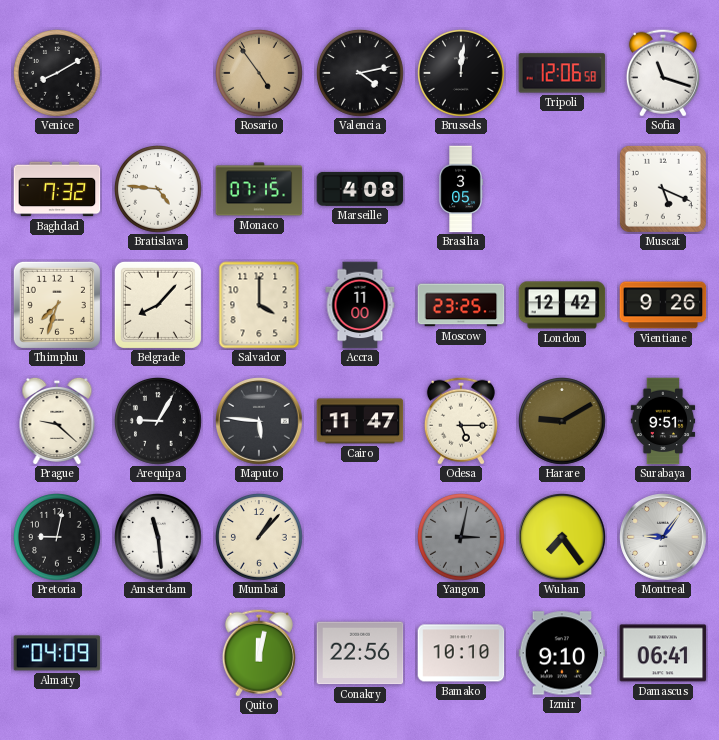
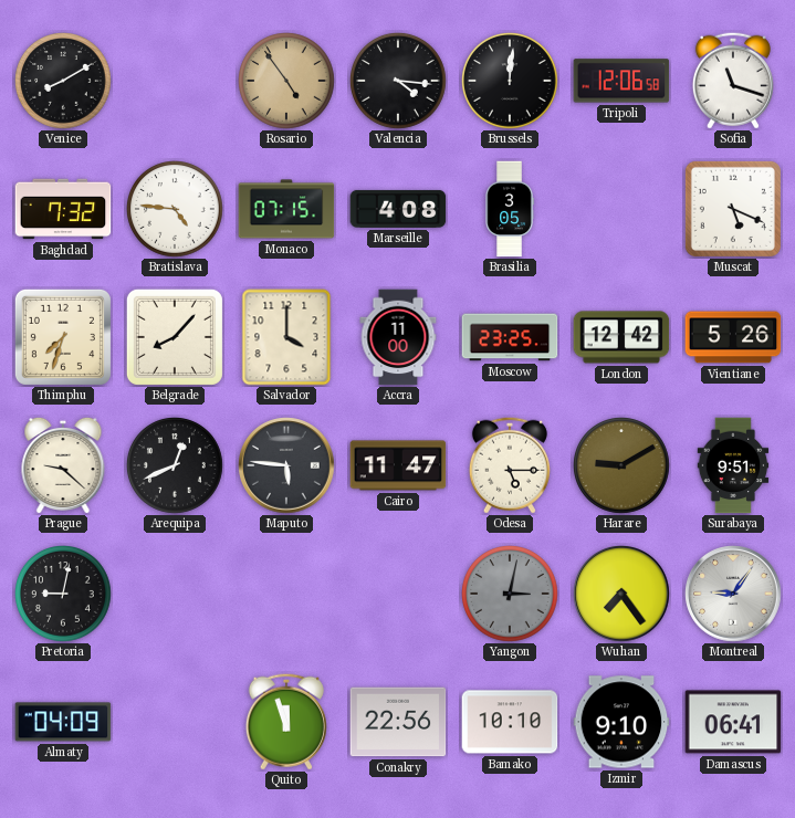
Valencia: 4:13 -> 4:16 (398, 82)
Vientiane: 9:26 -> 5:26 (733, 337)
Arequipa: 9:05 -> 12:41 (175, 466)
Amsterdam: 11:29 -> none (158, 538)
Mumbai: 1:07 -> none (259, 538)
Quito: 12:02 -> 11:57 (286, 722)
